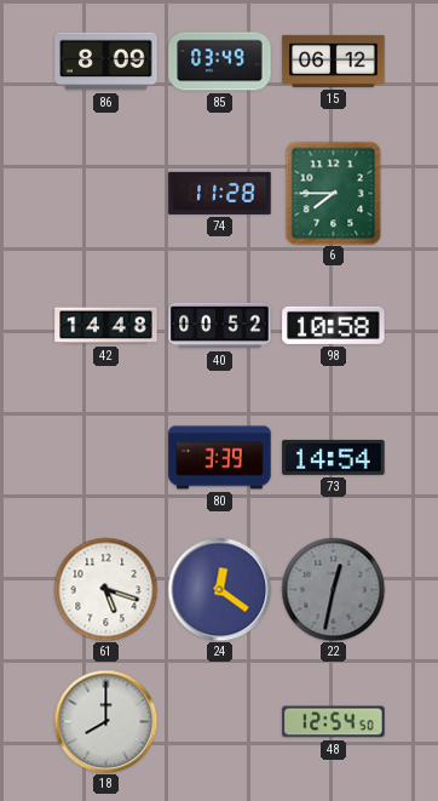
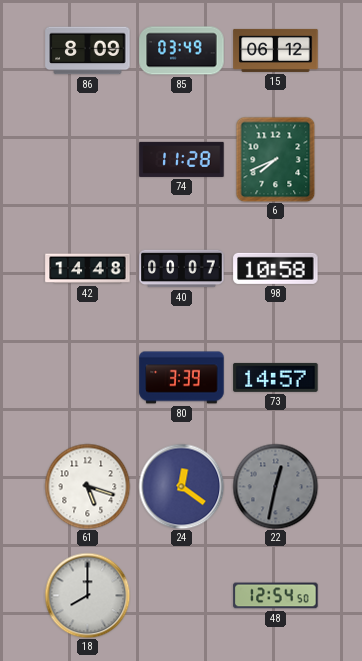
6: 7:45 -> 7:41 (276, 159)
40: 00:52 -> 00:07 (182, 269)
73: 14:54 -> 14:57 (276, 377)
